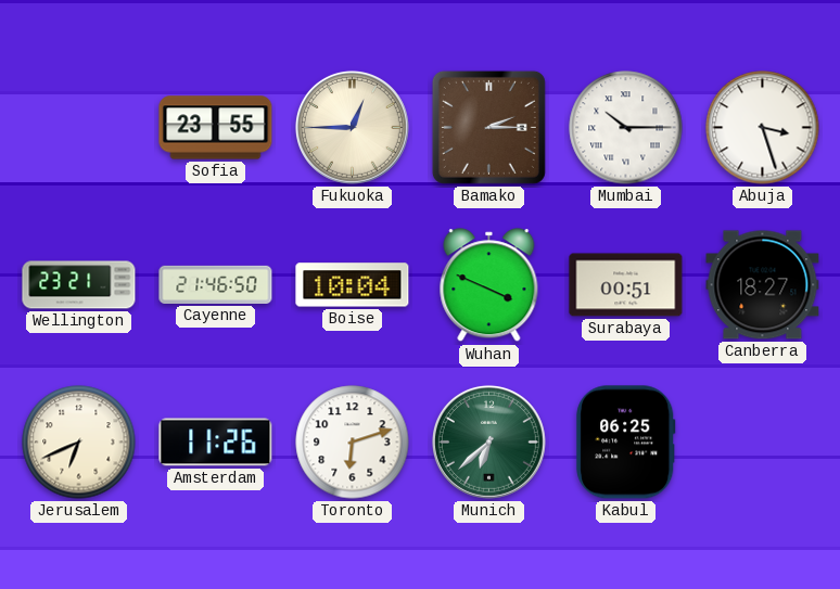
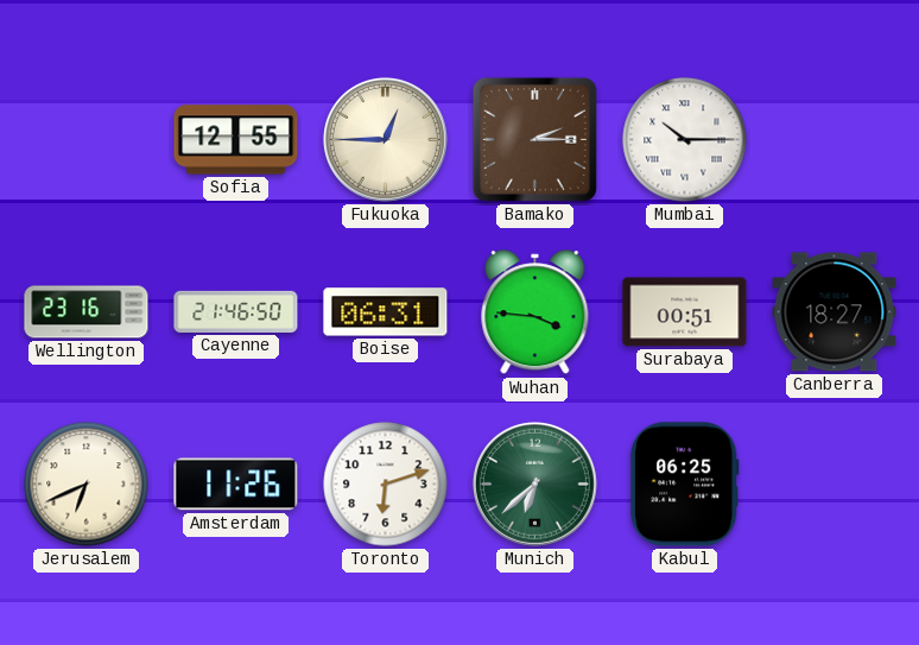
Sofia: 23:55 -> 12:55 (236, 140)
Abuja: 3:27 -> none (763, 128)
Wellington: 23:21 -> 23:16 (87, 312)
Boise: 10:04 -> 06:31 (386, 312)
Wuhan: 3:49 -> 3:46 (535, 312)
